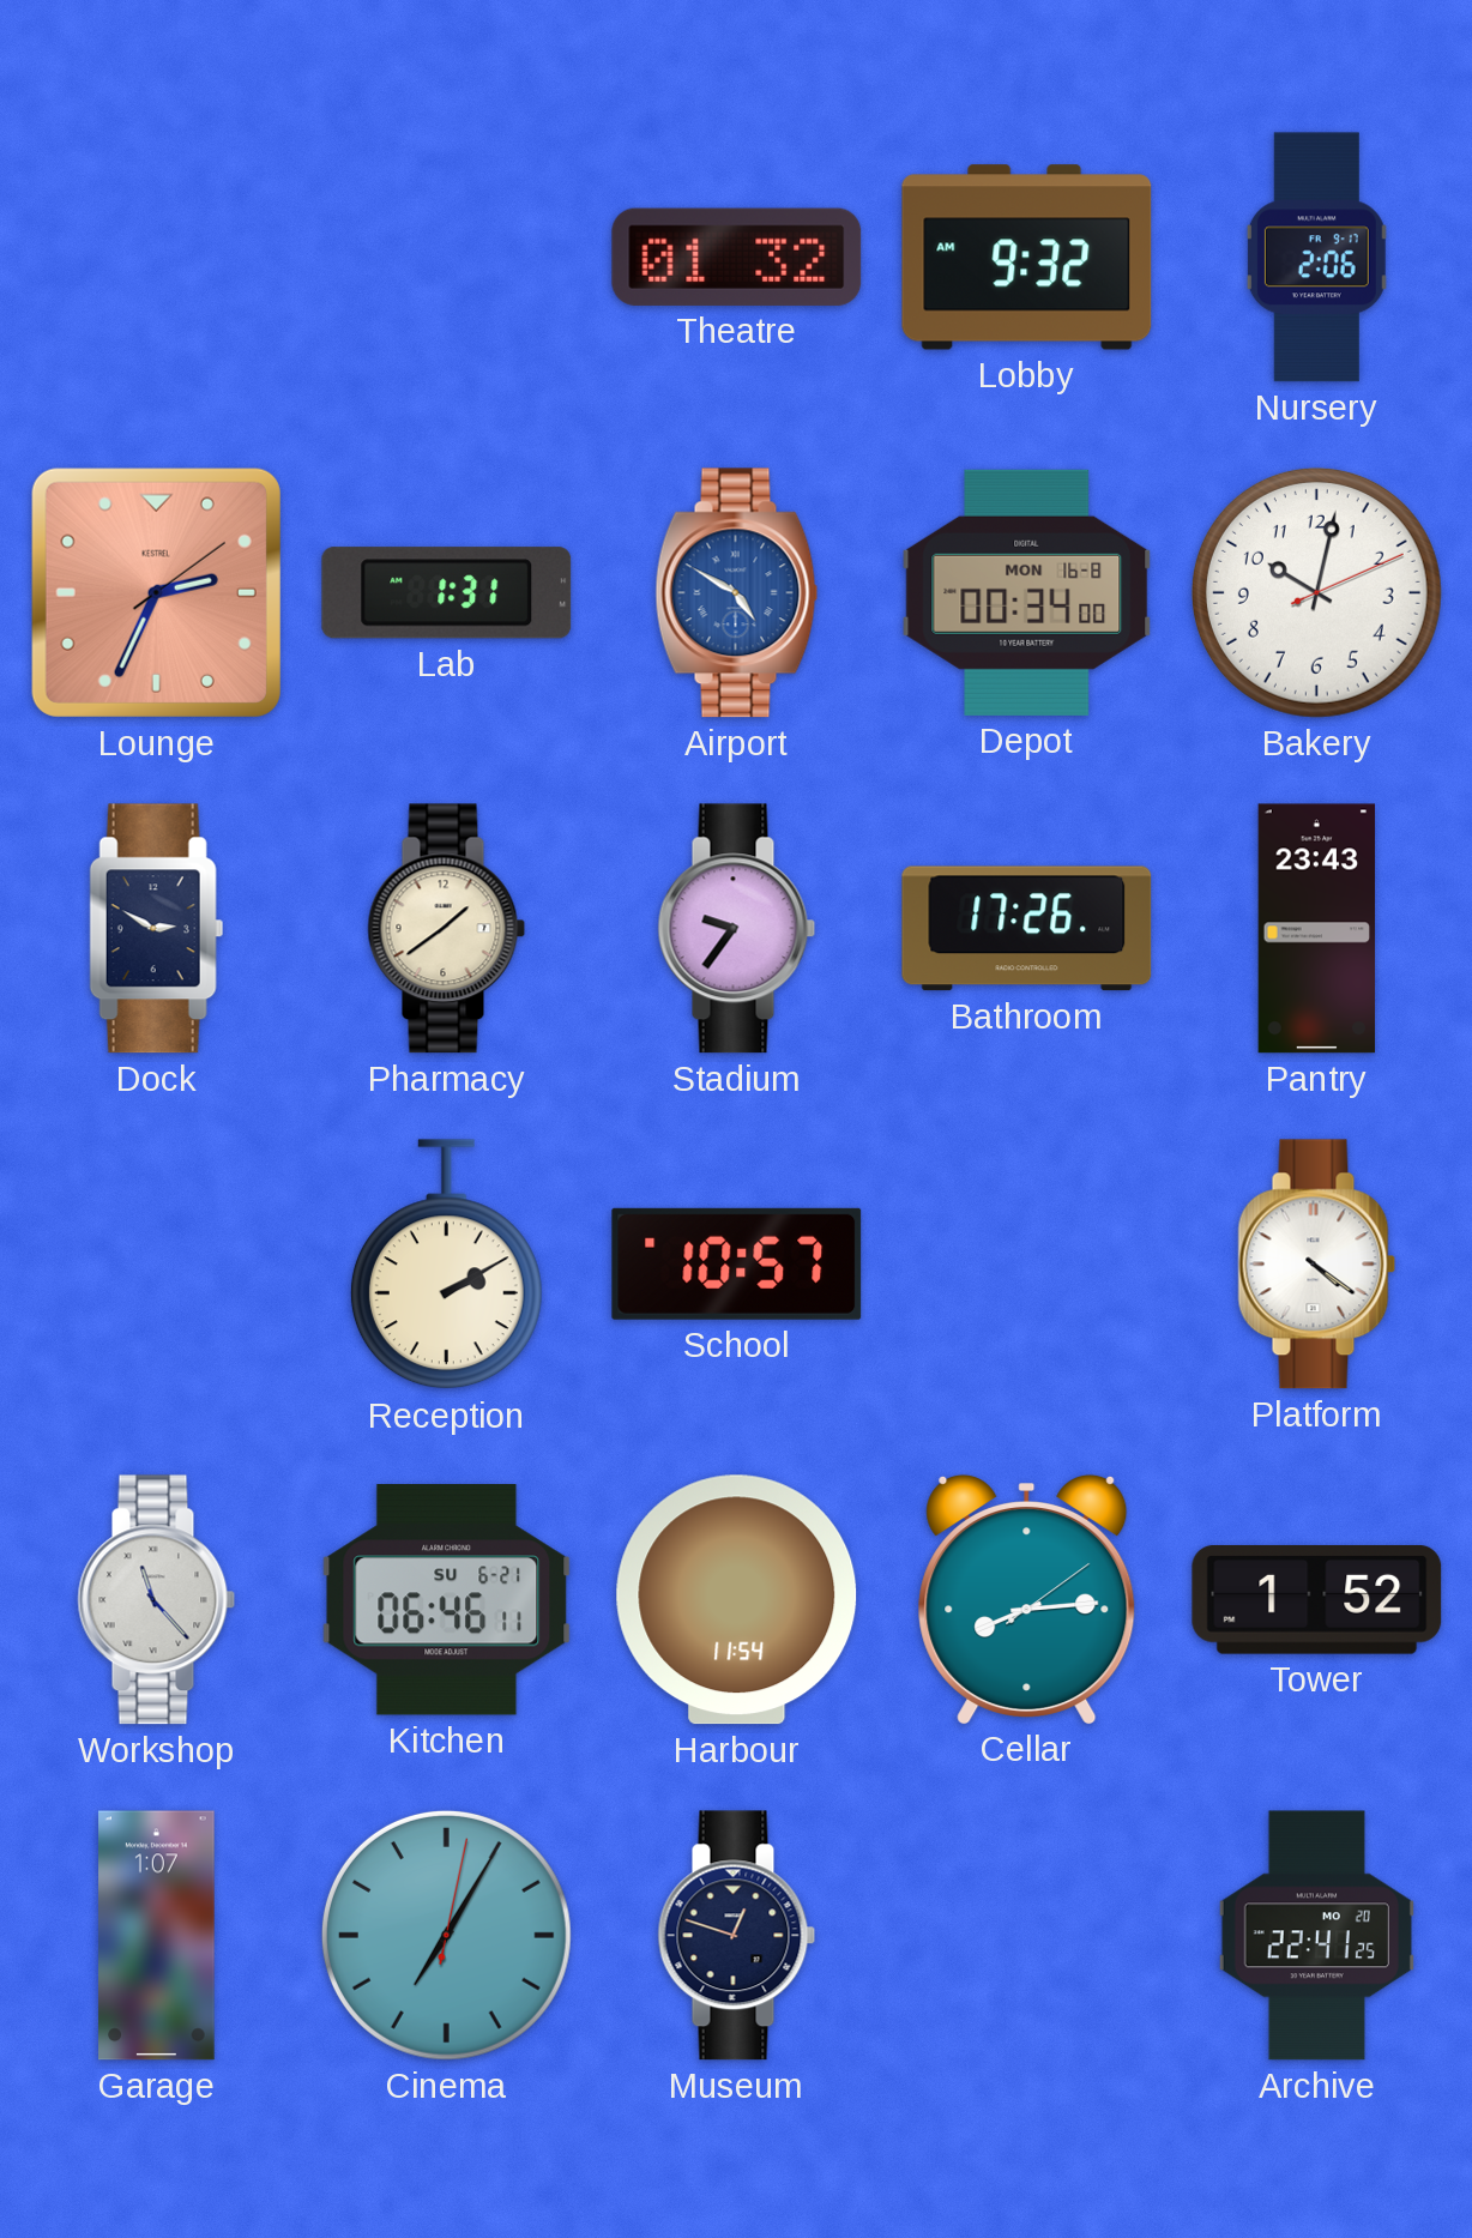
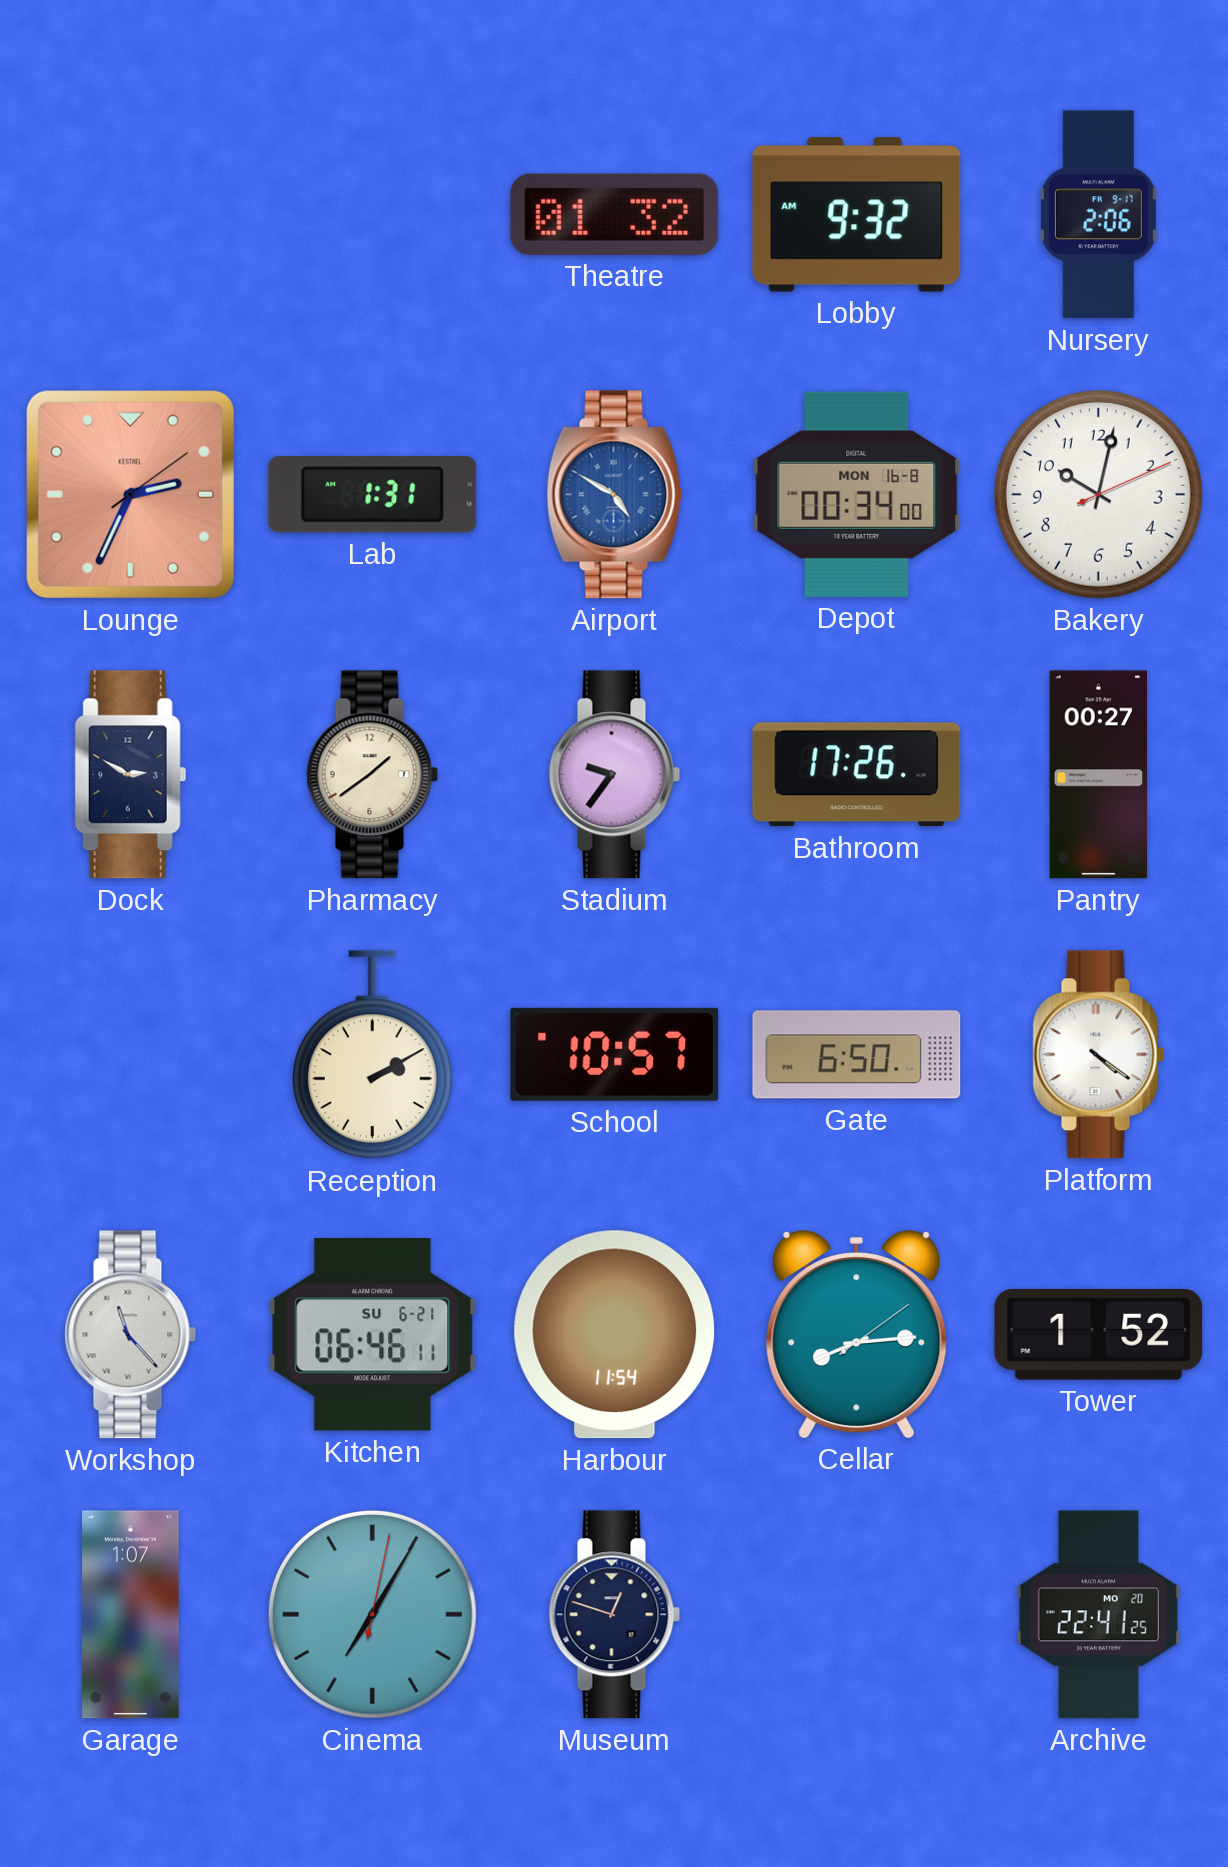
Pantry: 23:43 -> 00:27 (1099, 775)
Gate: none -> 6:50 (857, 1055)
